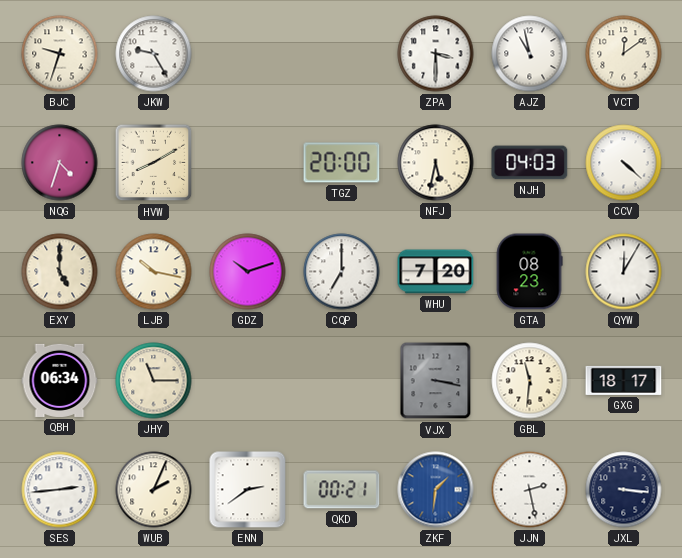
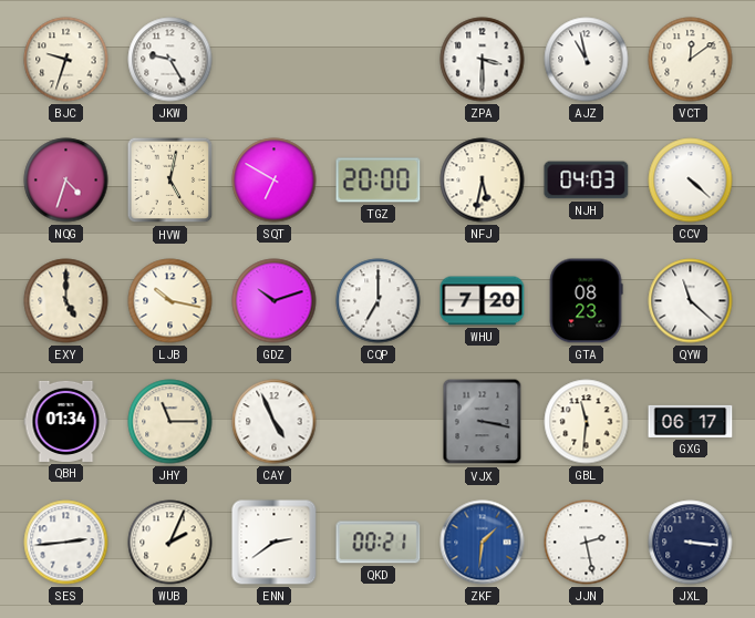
HVW: 8:10 -> 5:02 (170, 181)
SQT: none -> 6:50 (275, 181)
QYW: 12:05 -> 11:22 (691, 301)
QBH: 06:34 -> 01:34 (66, 421)
CAY: none -> 4:56 (275, 422)
GXG: 18:17 -> 06:17 (691, 421)
